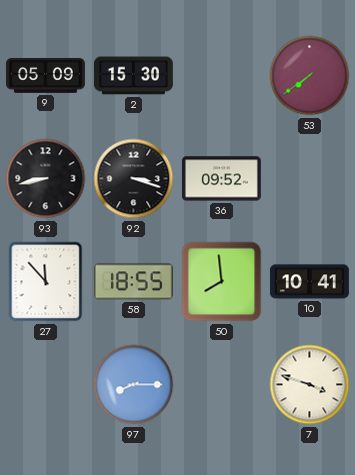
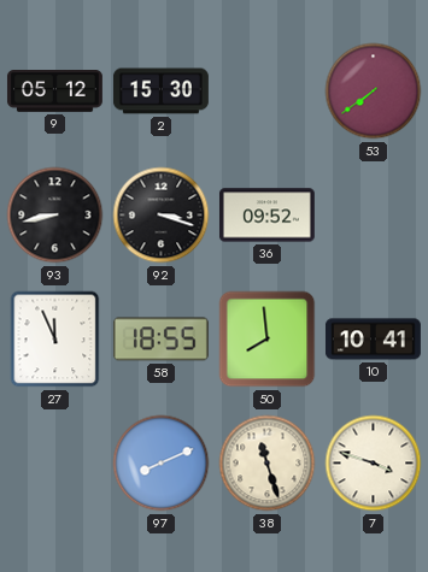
9: 05:09 -> 05:12 (54, 92)
27: 11:53 -> 11:56 (55, 340)
97: 8:15 -> 8:11 (162, 464)
38: none -> 11:27 (268, 464)
